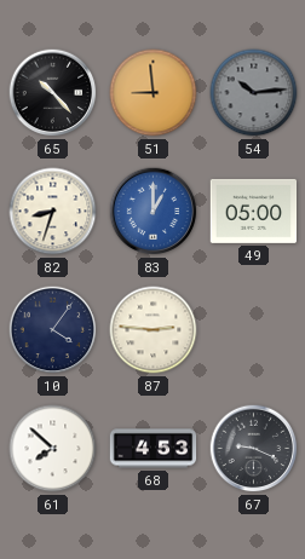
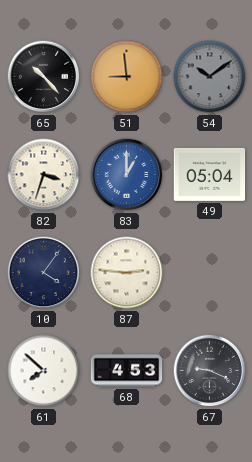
54: 10:14 -> 10:09 (210, 77)
82: 8:33 -> 3:33 (44, 175)
49: 05:00 -> 05:04 (210, 174)
